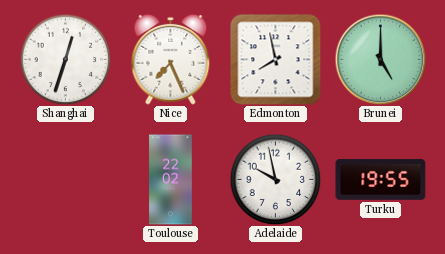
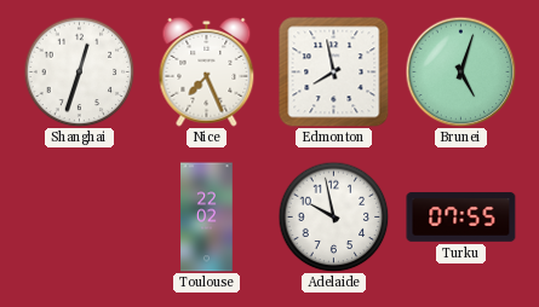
Brunei: 5:00 -> 5:03 (460, 71)
Turku: 19:55 -> 07:55 (461, 218)
